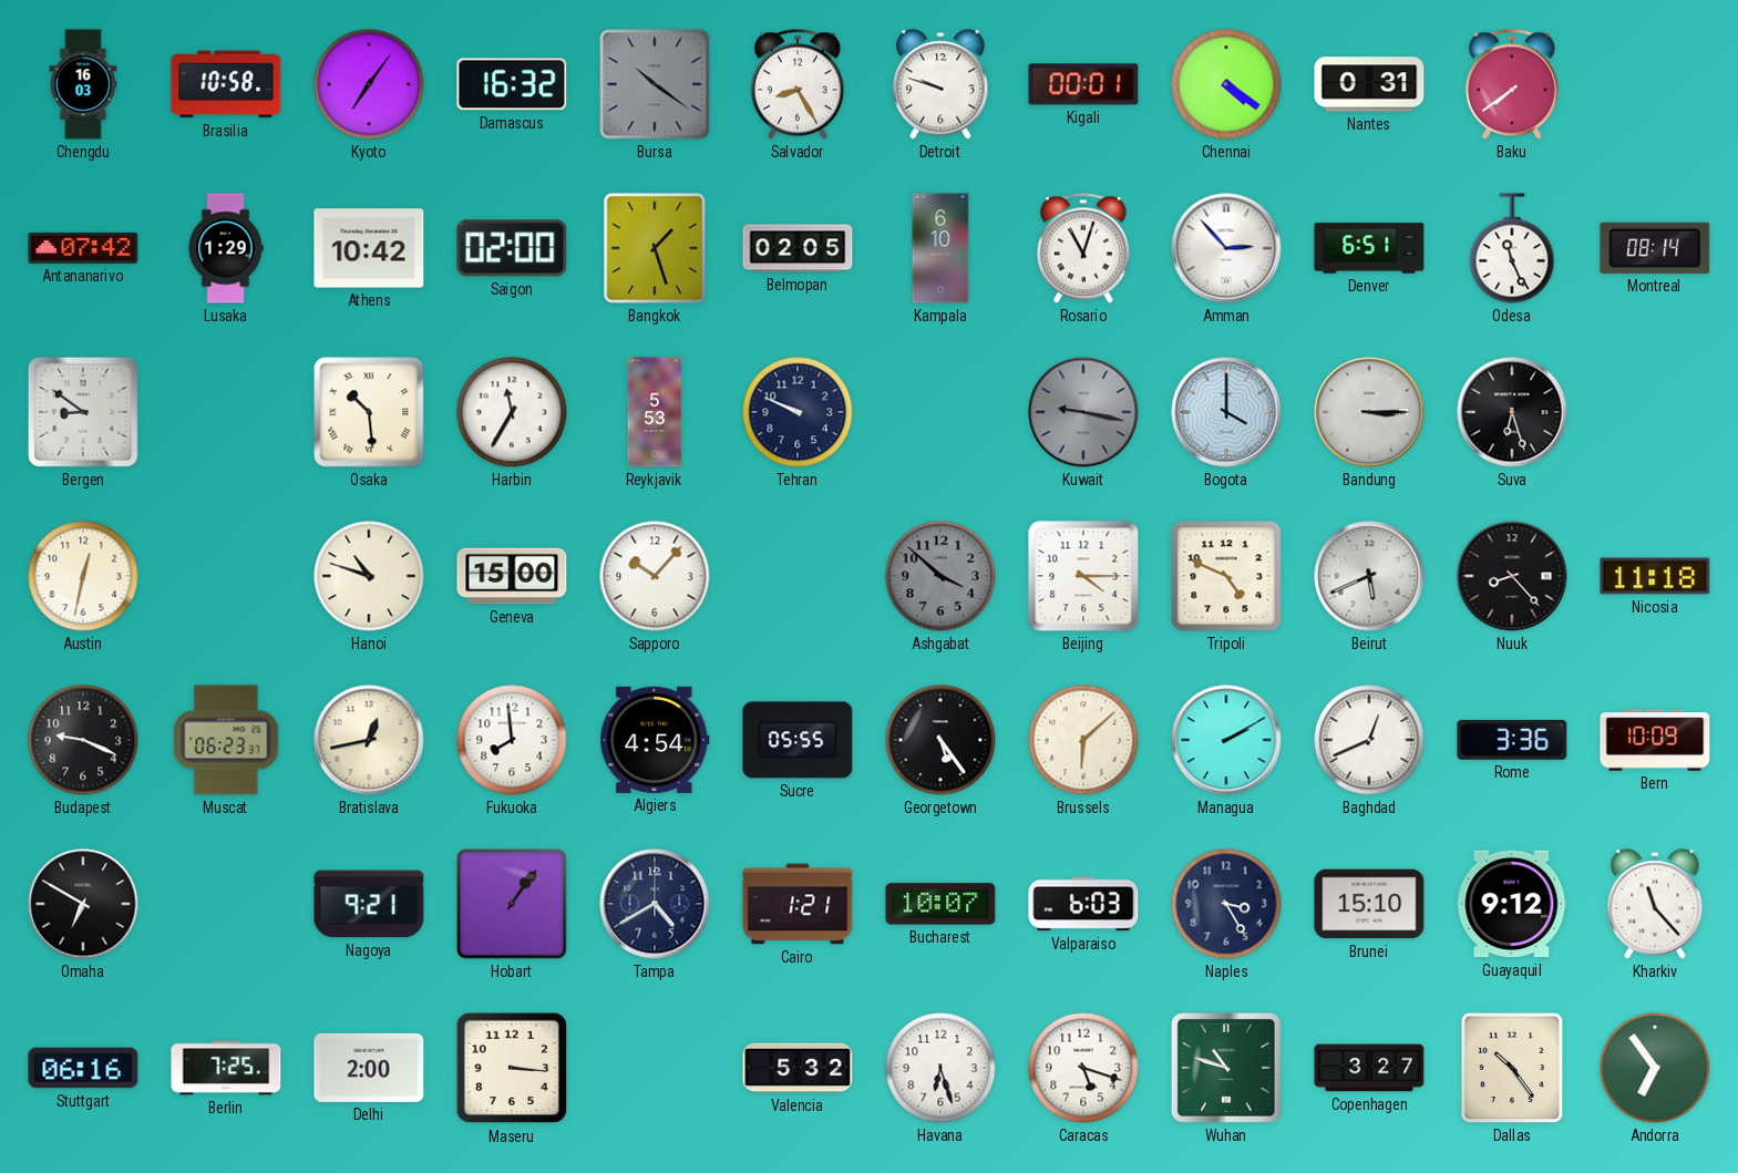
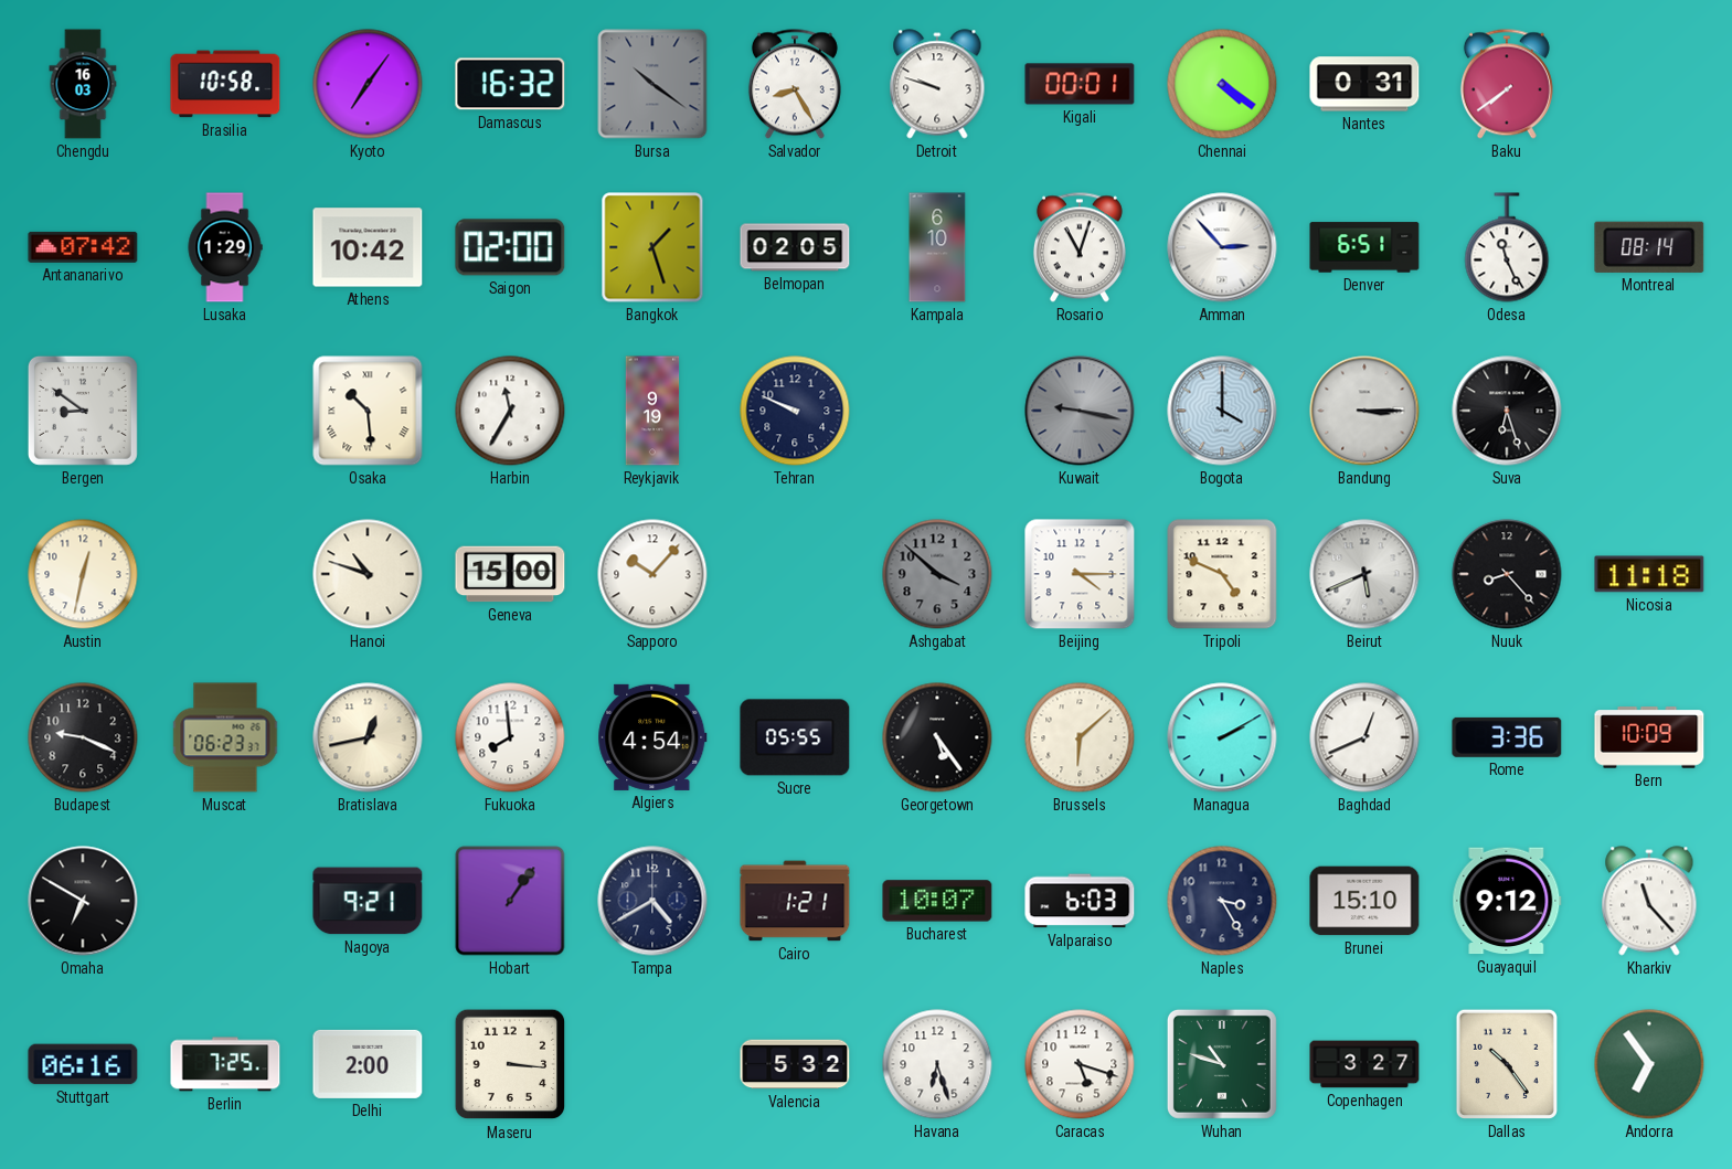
Reykjavik: 5:53 -> 9:19 (652, 411)
